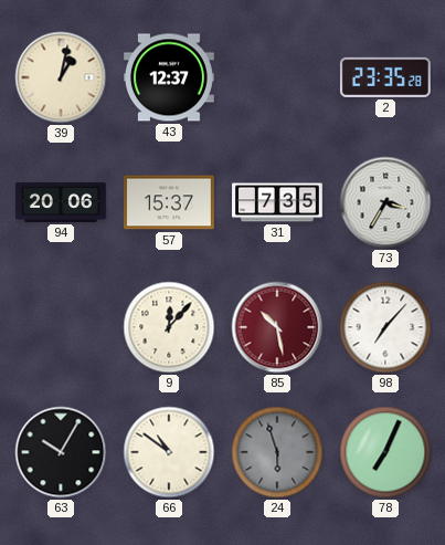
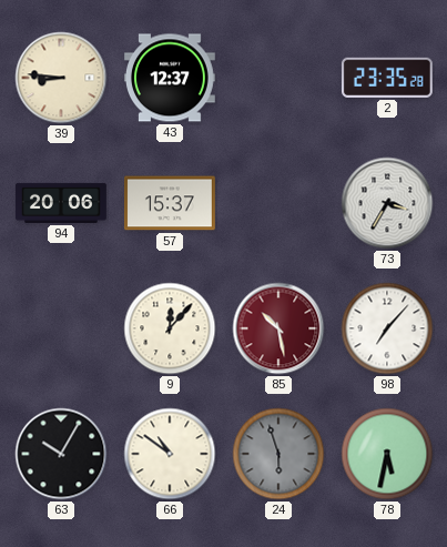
39: 1:02 -> 8:46 (61, 78)
31: 7:35 -> none (278, 202)
78: 7:04 -> 5:32 (387, 454)
